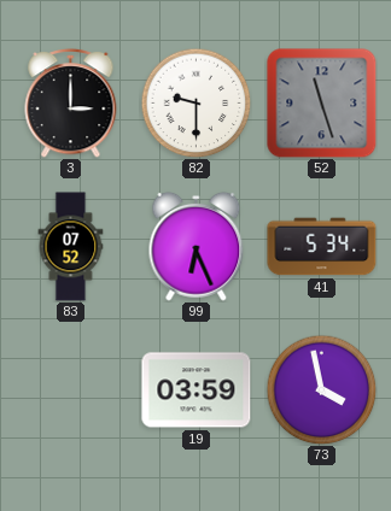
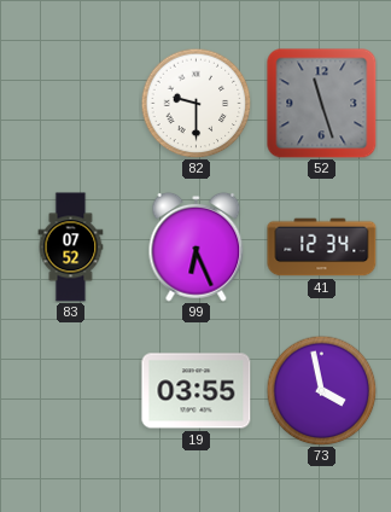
3: 3:00 -> none (71, 102)
41: 5:34 -> 12:34 (322, 248)
19: 03:59 -> 03:55 (197, 391)
